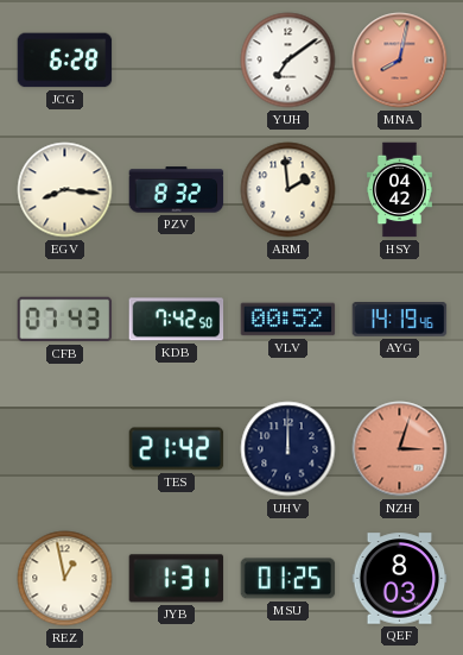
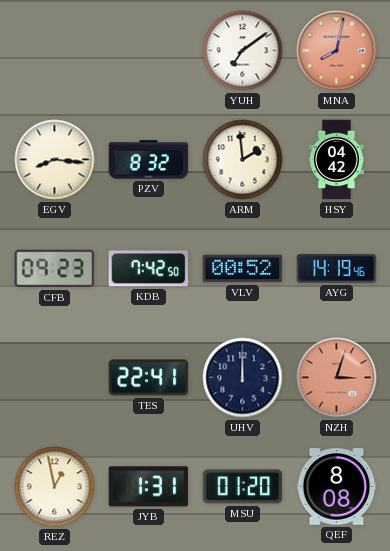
JCG: 6:28 -> none (65, 61)
CFB: 07:43 -> 09:23 (55, 269)
TES: 21:42 -> 22:41 (149, 378)
MSU: 01:25 -> 01:20 (243, 487)
QEF: 8:03 -> 8:08 (337, 487)
